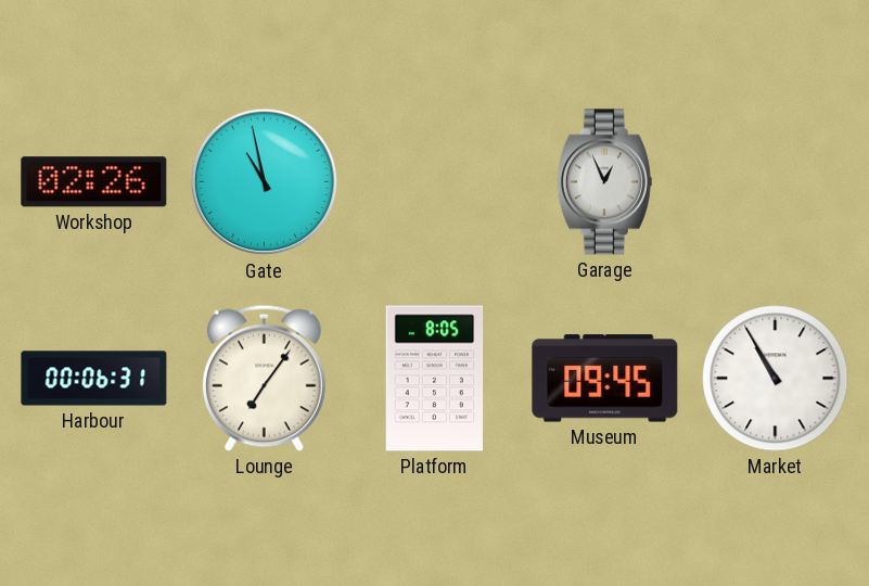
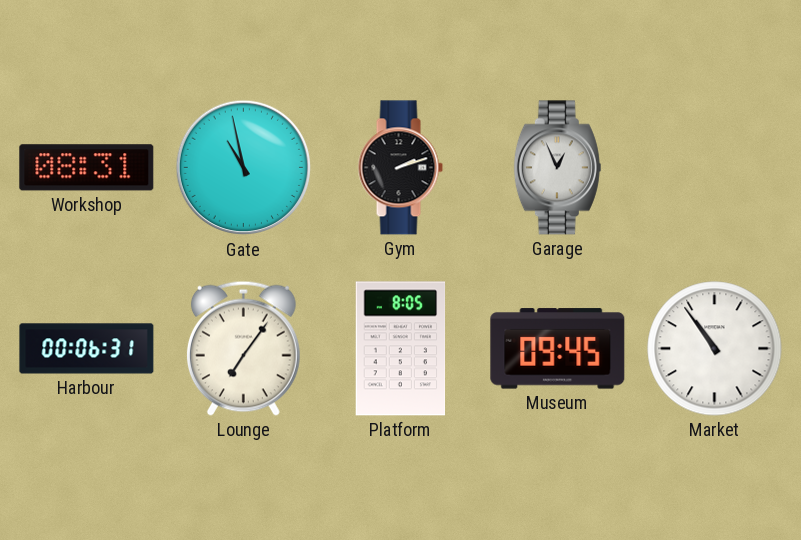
Workshop: 02:26 -> 08:31 (87, 168)
Gym: none -> 2:12 (400, 168)
Market: 10:55 -> 10:54 (715, 349)
